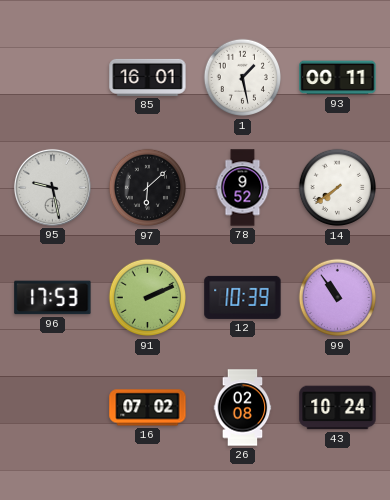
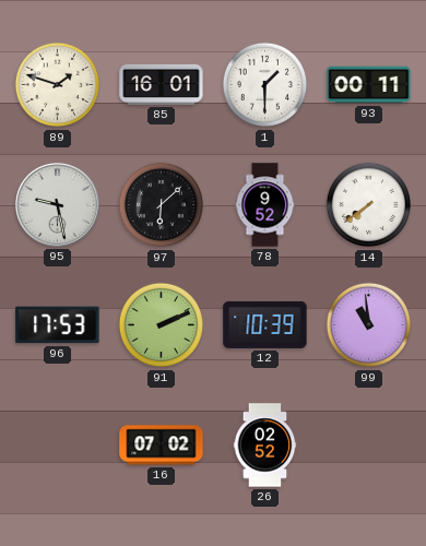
89: none -> 1:48 (58, 85)
1: 1:28 -> 1:30 (265, 85)
99: 10:54 -> 10:59 (369, 325)
26: 02:08 -> 02:52 (265, 446)
43: 10:24 -> none (338, 408)
